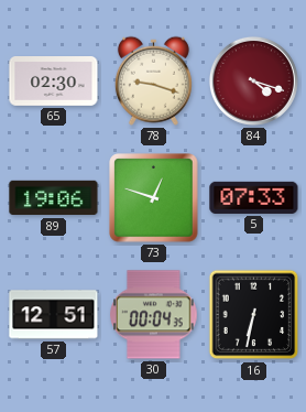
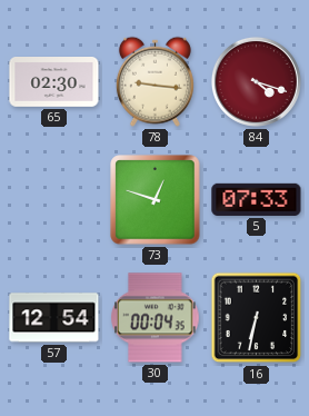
78: 9:18 -> 9:16 (154, 81)
89: 19:06 -> none (54, 198)
57: 12:51 -> 12:54 (54, 318)
